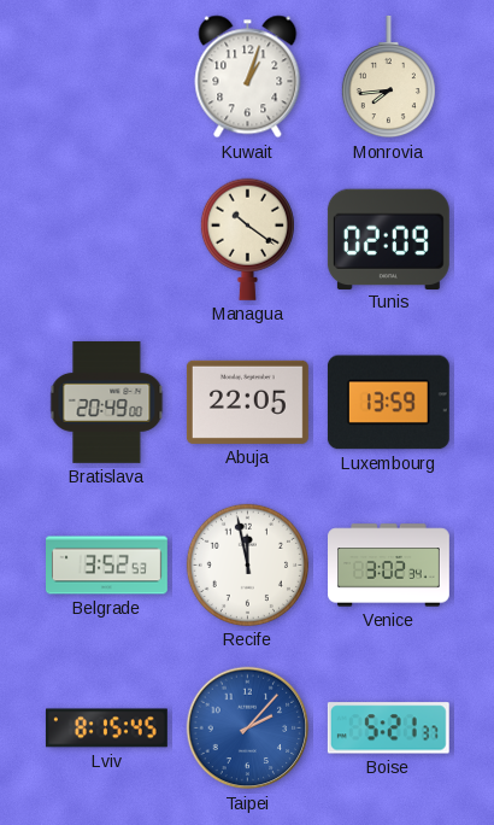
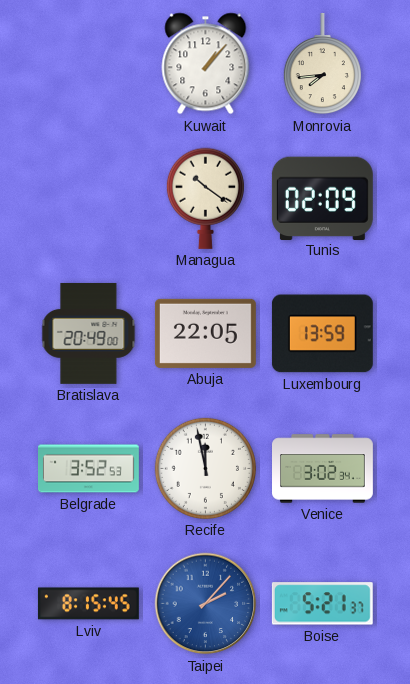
Kuwait: 1:03 -> 1:07 (206, 64)
